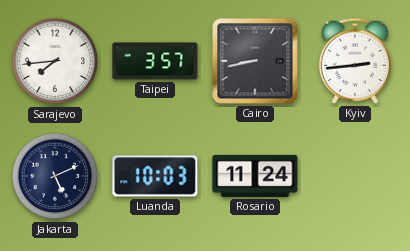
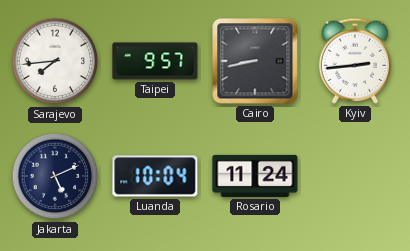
Taipei: 3:57 -> 9:57 (155, 61)
Luanda: 10:03 -> 10:04 (155, 176)
